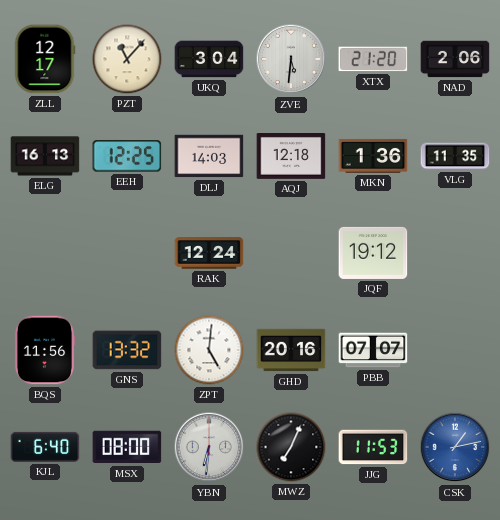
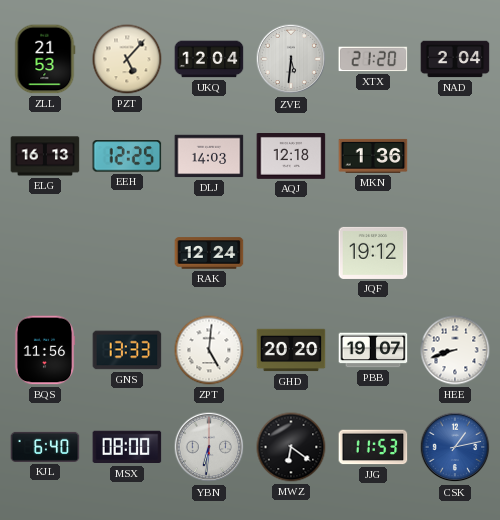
ZLL: 12:17 -> 21:53 (45, 59)
PZT: 11:07 -> 5:07 (127, 59)
UKQ: 3:04 -> 12:04 (209, 59)
NAD: 2:06 -> 2:04 (455, 59)
VLG: 11:35 -> none (455, 156)
GNS: 13:32 -> 13:33 (127, 350)
GHD: 20:16 -> 20:20 (291, 350)
PBB: 07:07 -> 19:07 (373, 350)
HEE: none -> 8:42 (455, 350)
MWZ: 7:04 -> 6:21 (291, 447)
